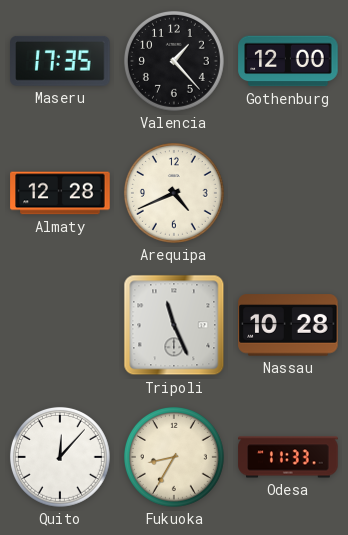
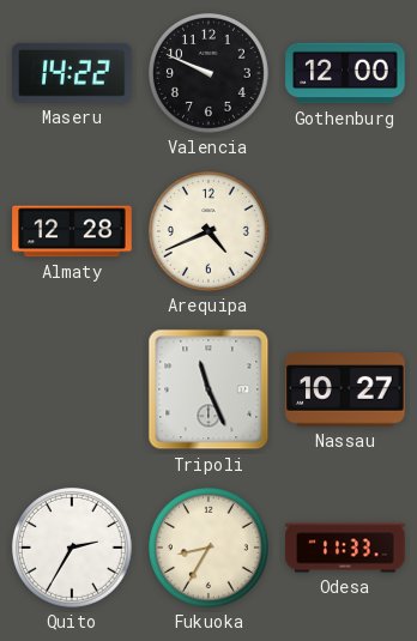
Maseru: 17:35 -> 14:22 (72, 73)
Valencia: 1:23 -> 9:49 (208, 73)
Nassau: 10:28 -> 10:27 (345, 389)
Quito: 12:07 -> 2:35 (72, 548)
